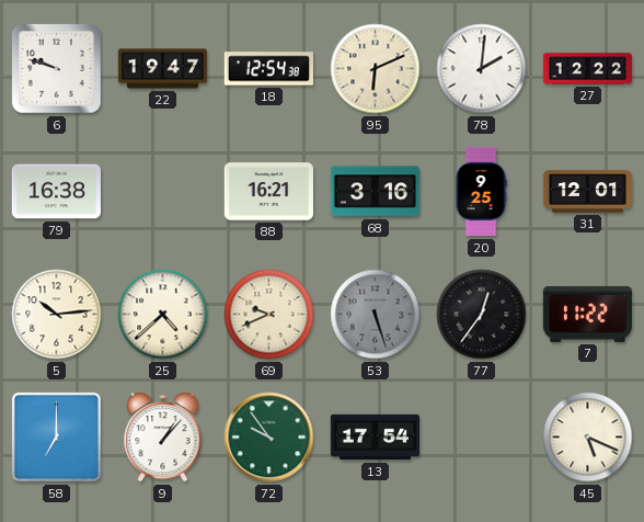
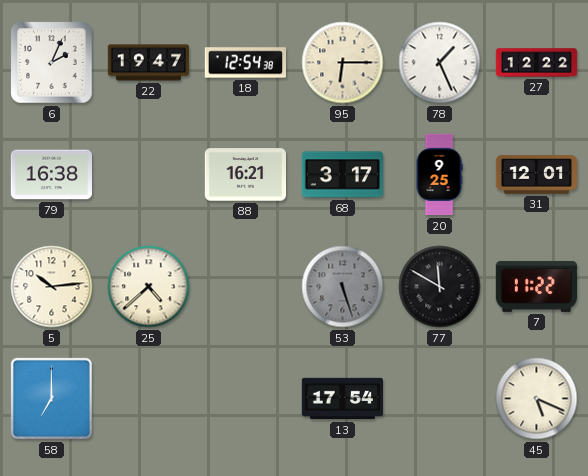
6: 9:48 -> 2:04 (52, 63)
95: 6:11 -> 6:15 (343, 63)
78: 2:01 -> 1:26 (440, 63)
68: 3:16 -> 3:17 (342, 175)
69: 9:41 -> none (269, 315)
77: 12:36 -> 11:50 (440, 287)
9: 1:07 -> none (163, 438)
72: 9:54 -> none (269, 438)
